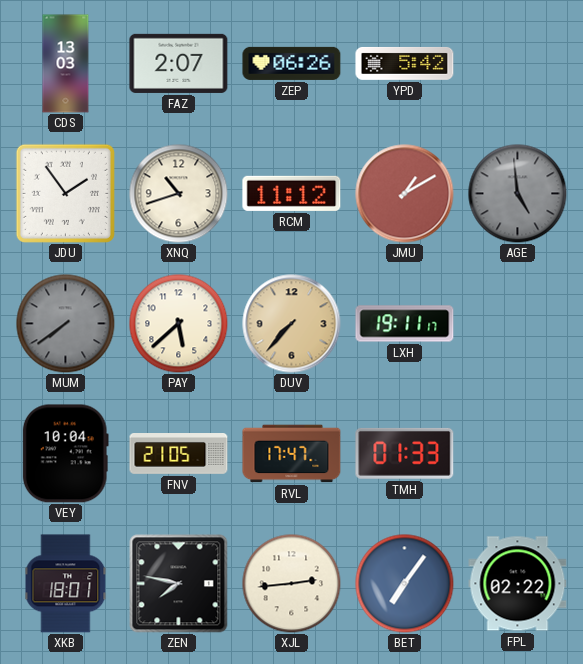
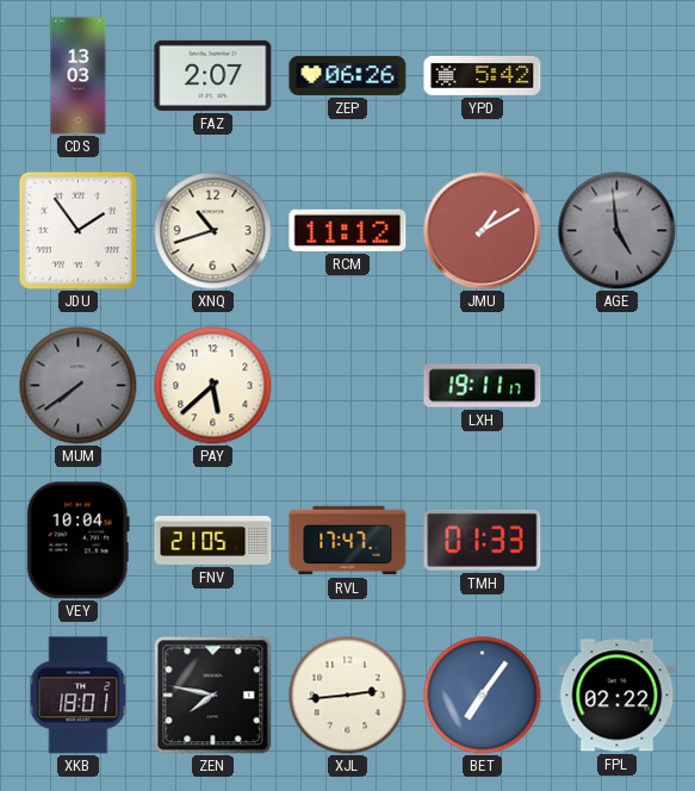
DUV: 7:37 -> none (292, 324)
